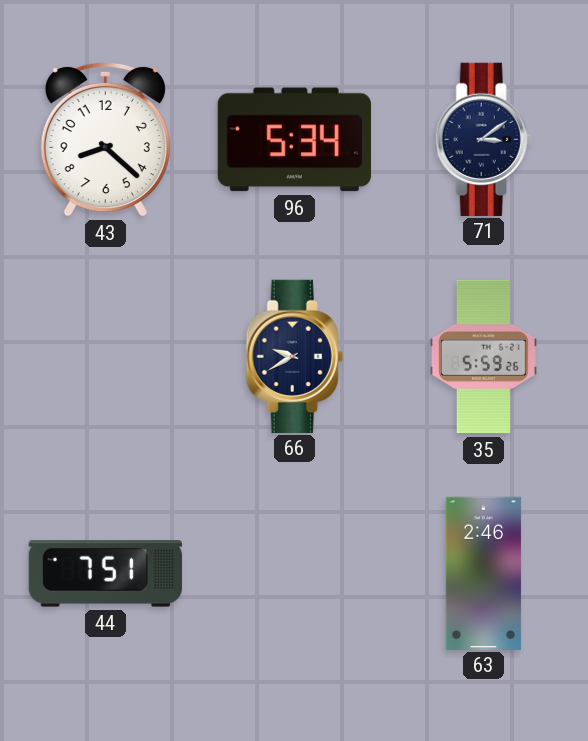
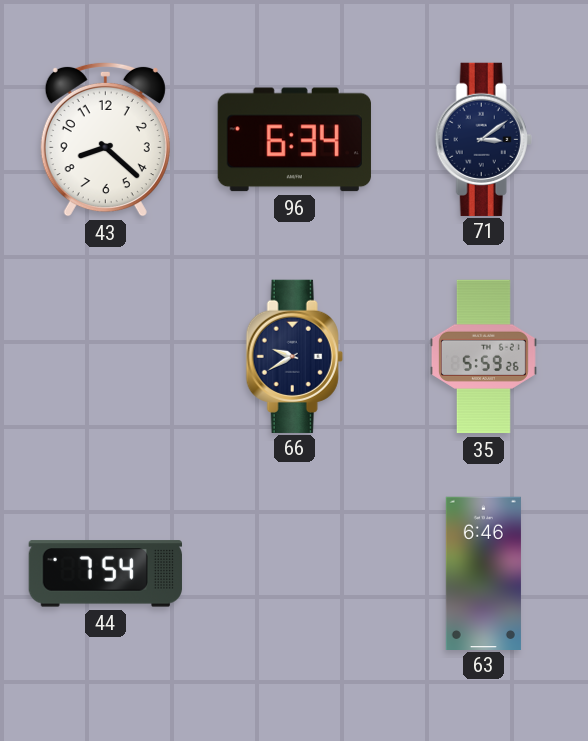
96: 5:34 -> 6:34 (294, 140)
44: 7:51 -> 7:54 (105, 574)
63: 2:46 -> 6:46 (483, 573)
